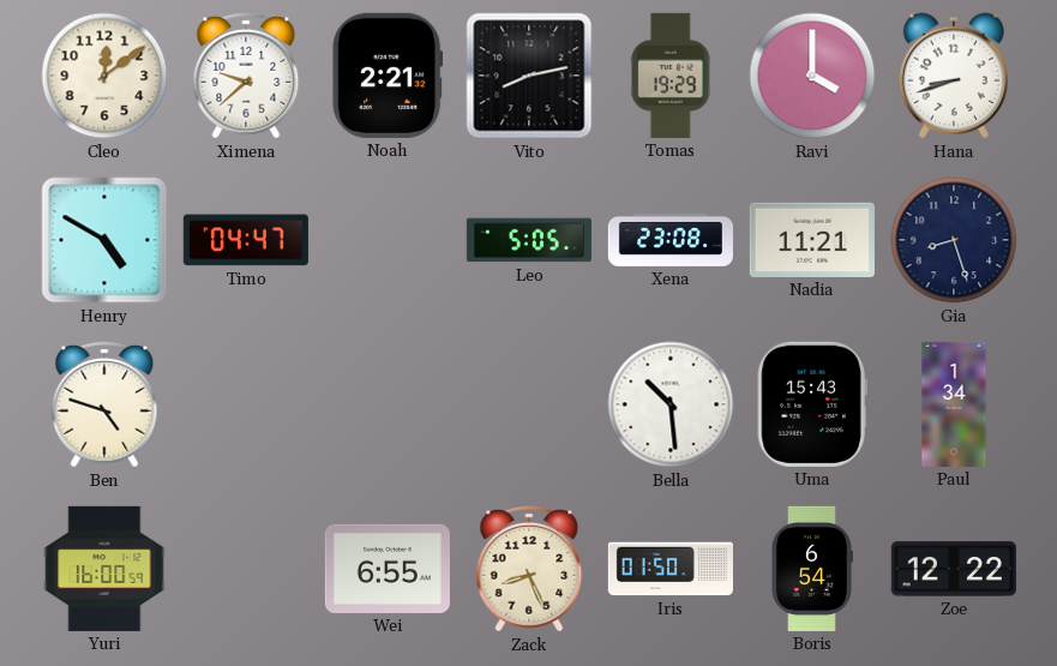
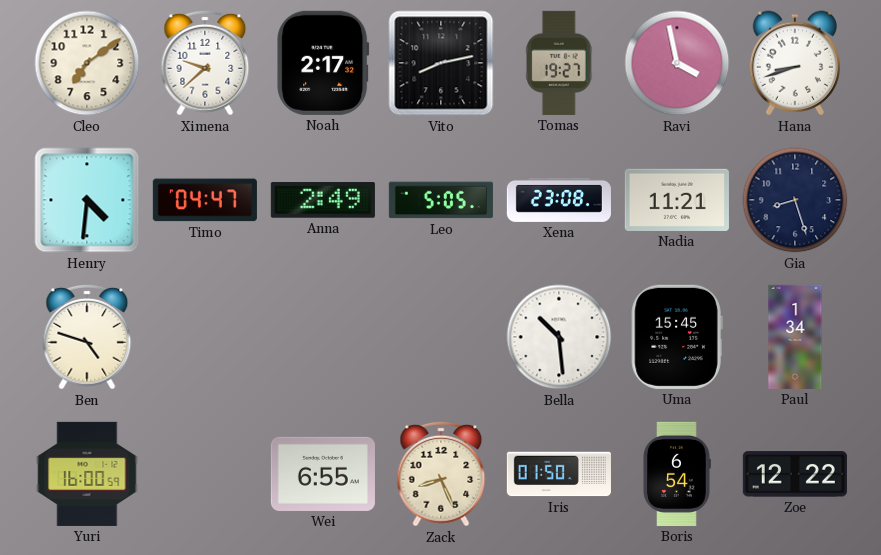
Cleo: 12:09 -> 7:09 (87, 63)
Noah: 2:21 -> 2:17 (323, 63)
Tomas: 19:29 -> 19:27 (560, 63)
Ravi: 4:00 -> 3:58 (677, 63)
Henry: 4:50 -> 4:31 (87, 200)
Anna: none -> 2:49 (323, 201)
Uma: 15:43 -> 15:45 (677, 337)
